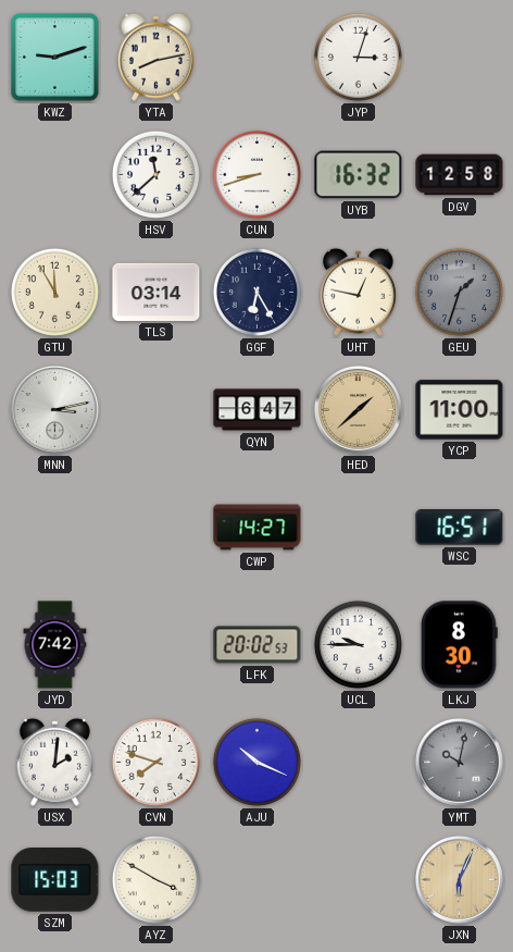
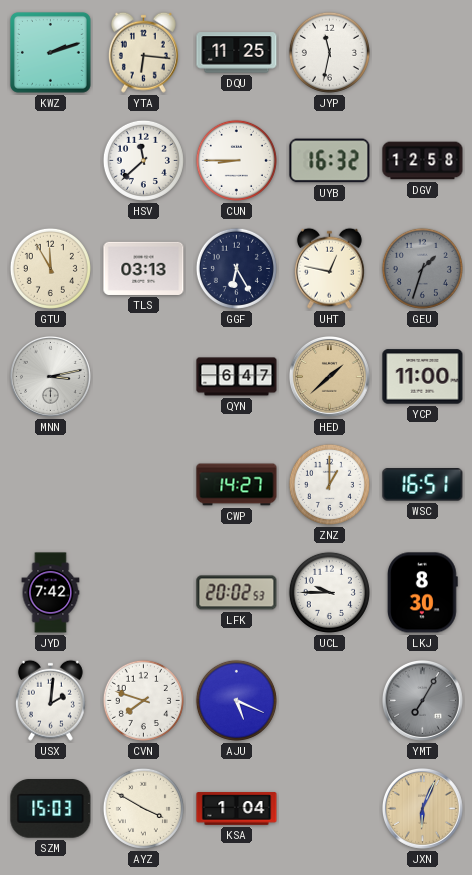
KWZ: 9:12 -> 2:12 (51, 53)
YTA: 8:13 -> 6:16 (143, 52)
DQU: none -> 11:25 (237, 53)
JYP: 3:03 -> 11:32 (329, 52)
CUN: 8:42 -> 8:45 (236, 160)
TLS: 03:14 -> 03:13 (144, 268)
ZNZ: none -> 1:00 (329, 484)
AJU: 10:19 -> 5:19 (236, 700)
YMT: 10:02 -> 7:05 (422, 700)
KSA: none -> 1:04 (237, 809)
